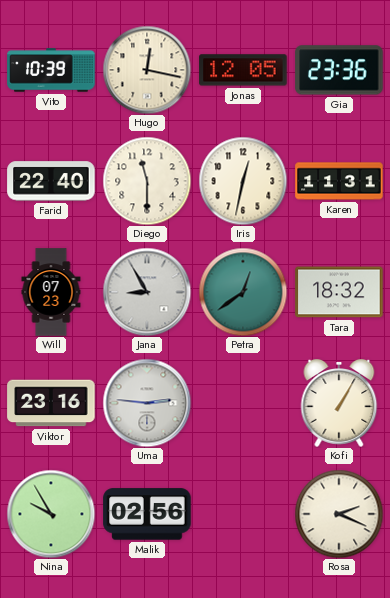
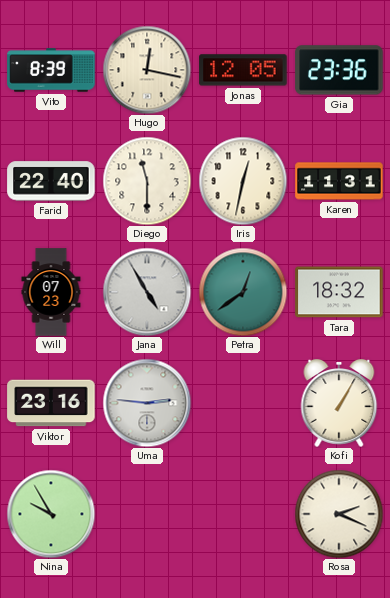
Vito: 10:39 -> 8:39 (51, 70)
Jana: 8:55 -> 4:55 (147, 292)
Malik: 02:56 -> none (147, 514)
